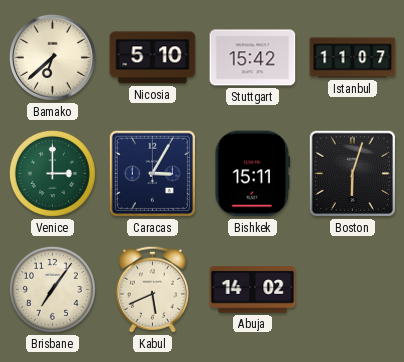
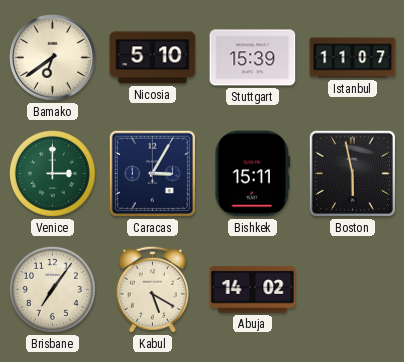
Bamako: 6:38 -> 6:39 (52, 57)
Stuttgart: 15:42 -> 15:39 (253, 58)
Boston: 6:03 -> 5:58 (352, 173)
Kabul: 5:41 -> 5:20 (152, 289)
